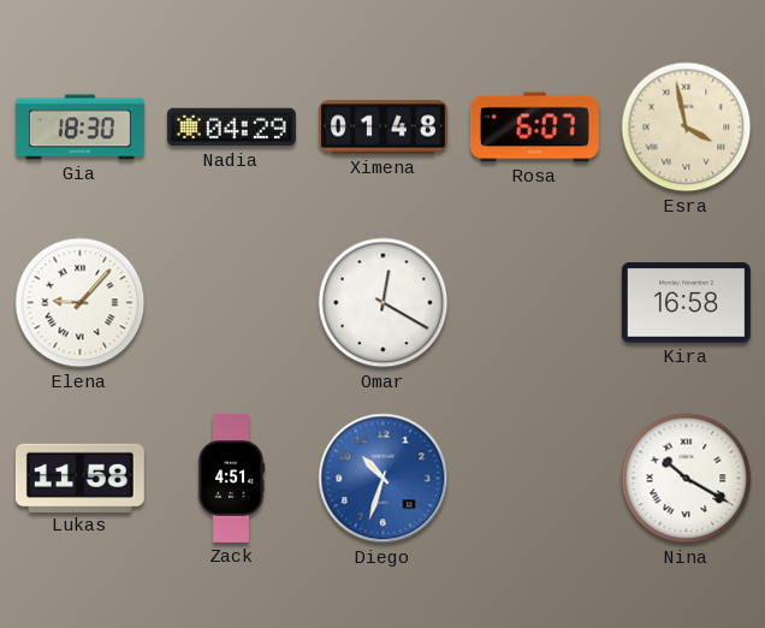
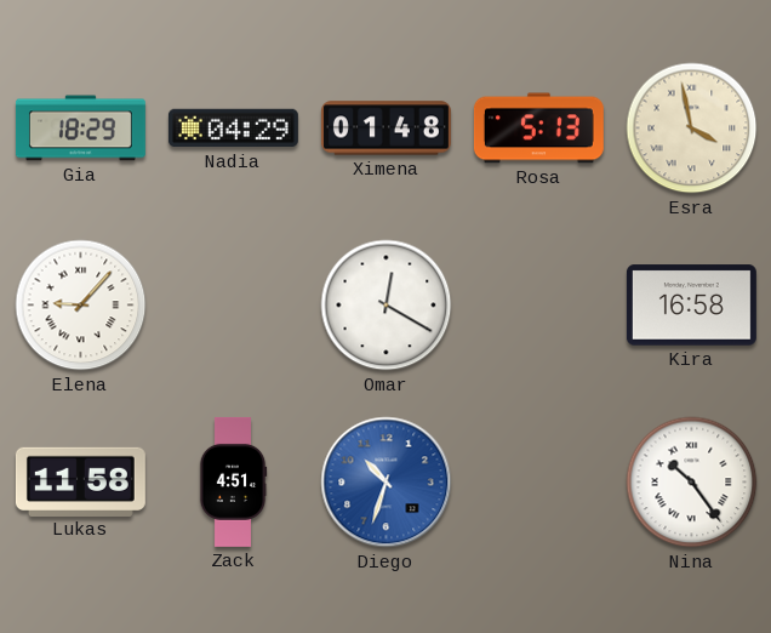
Gia: 18:30 -> 18:29 (80, 129)
Rosa: 6:07 -> 5:13 (538, 129)
Nina: 10:20 -> 10:24 (692, 483)
